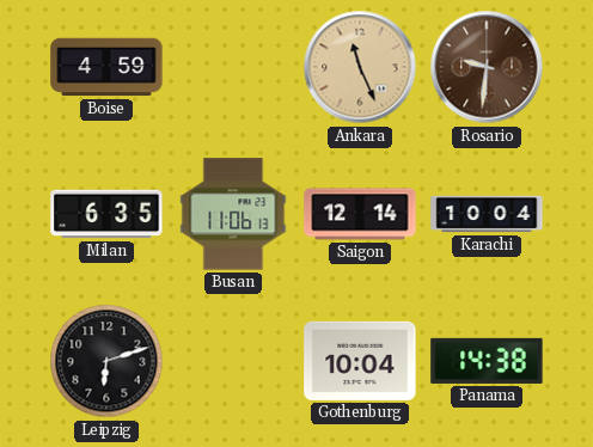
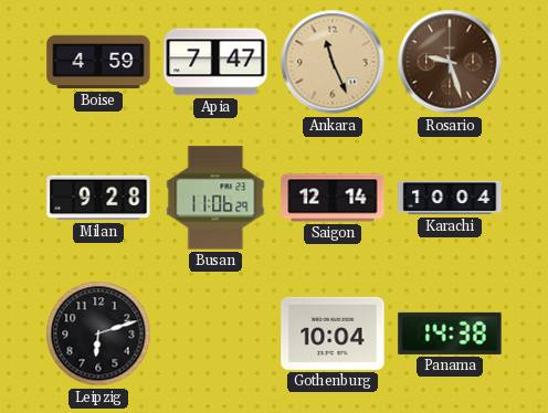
Apia: none -> 7:47 (215, 62)
Rosario: 9:31 -> 9:27 (450, 62)
Milan: 6:35 -> 9:28 (98, 198)
Busan: 11:06:13 -> 11:06:29 (215, 198)
